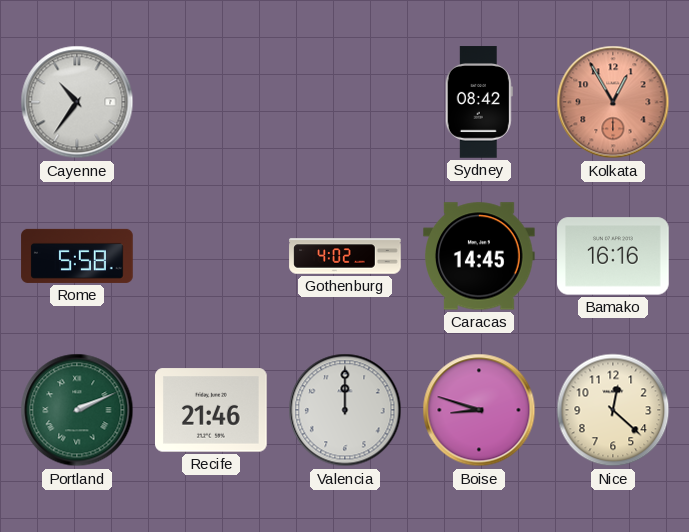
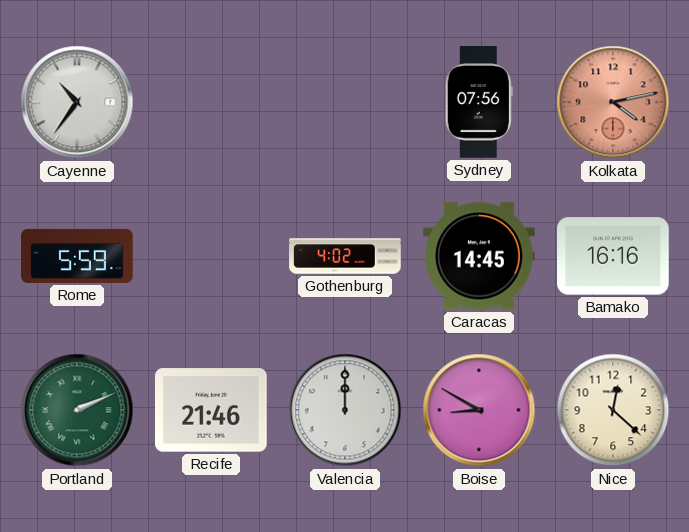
Sydney: 08:42 -> 07:56 (479, 102)
Kolkata: 12:55 -> 4:13 (613, 102)
Rome: 5:58 -> 5:59 (77, 256)
Boise: 8:48 -> 8:50 (479, 410)
